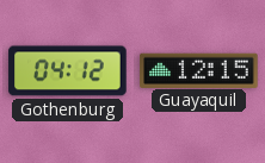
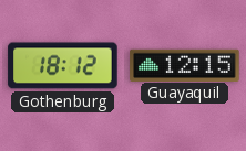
Gothenburg: 04:12 -> 18:12 (63, 66)
